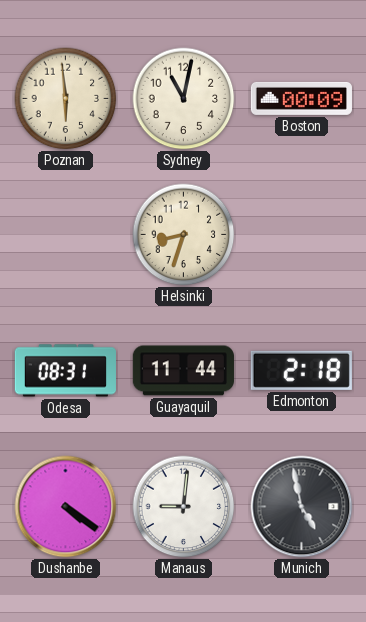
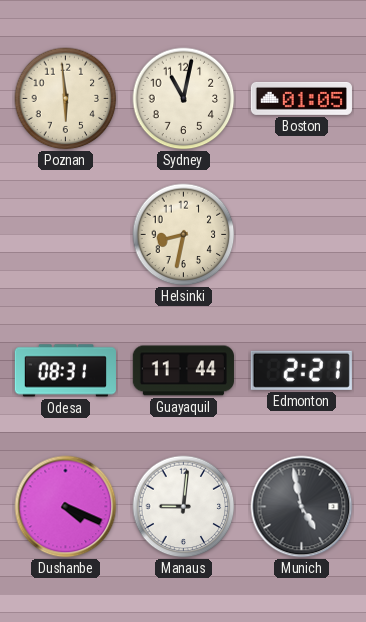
Boston: 00:09 -> 01:05 (301, 98)
Helsinki: 8:33 -> 8:32 (184, 235)
Edmonton: 2:18 -> 2:21 (301, 370)
Dushanbe: 4:21 -> 4:19 (66, 507)
